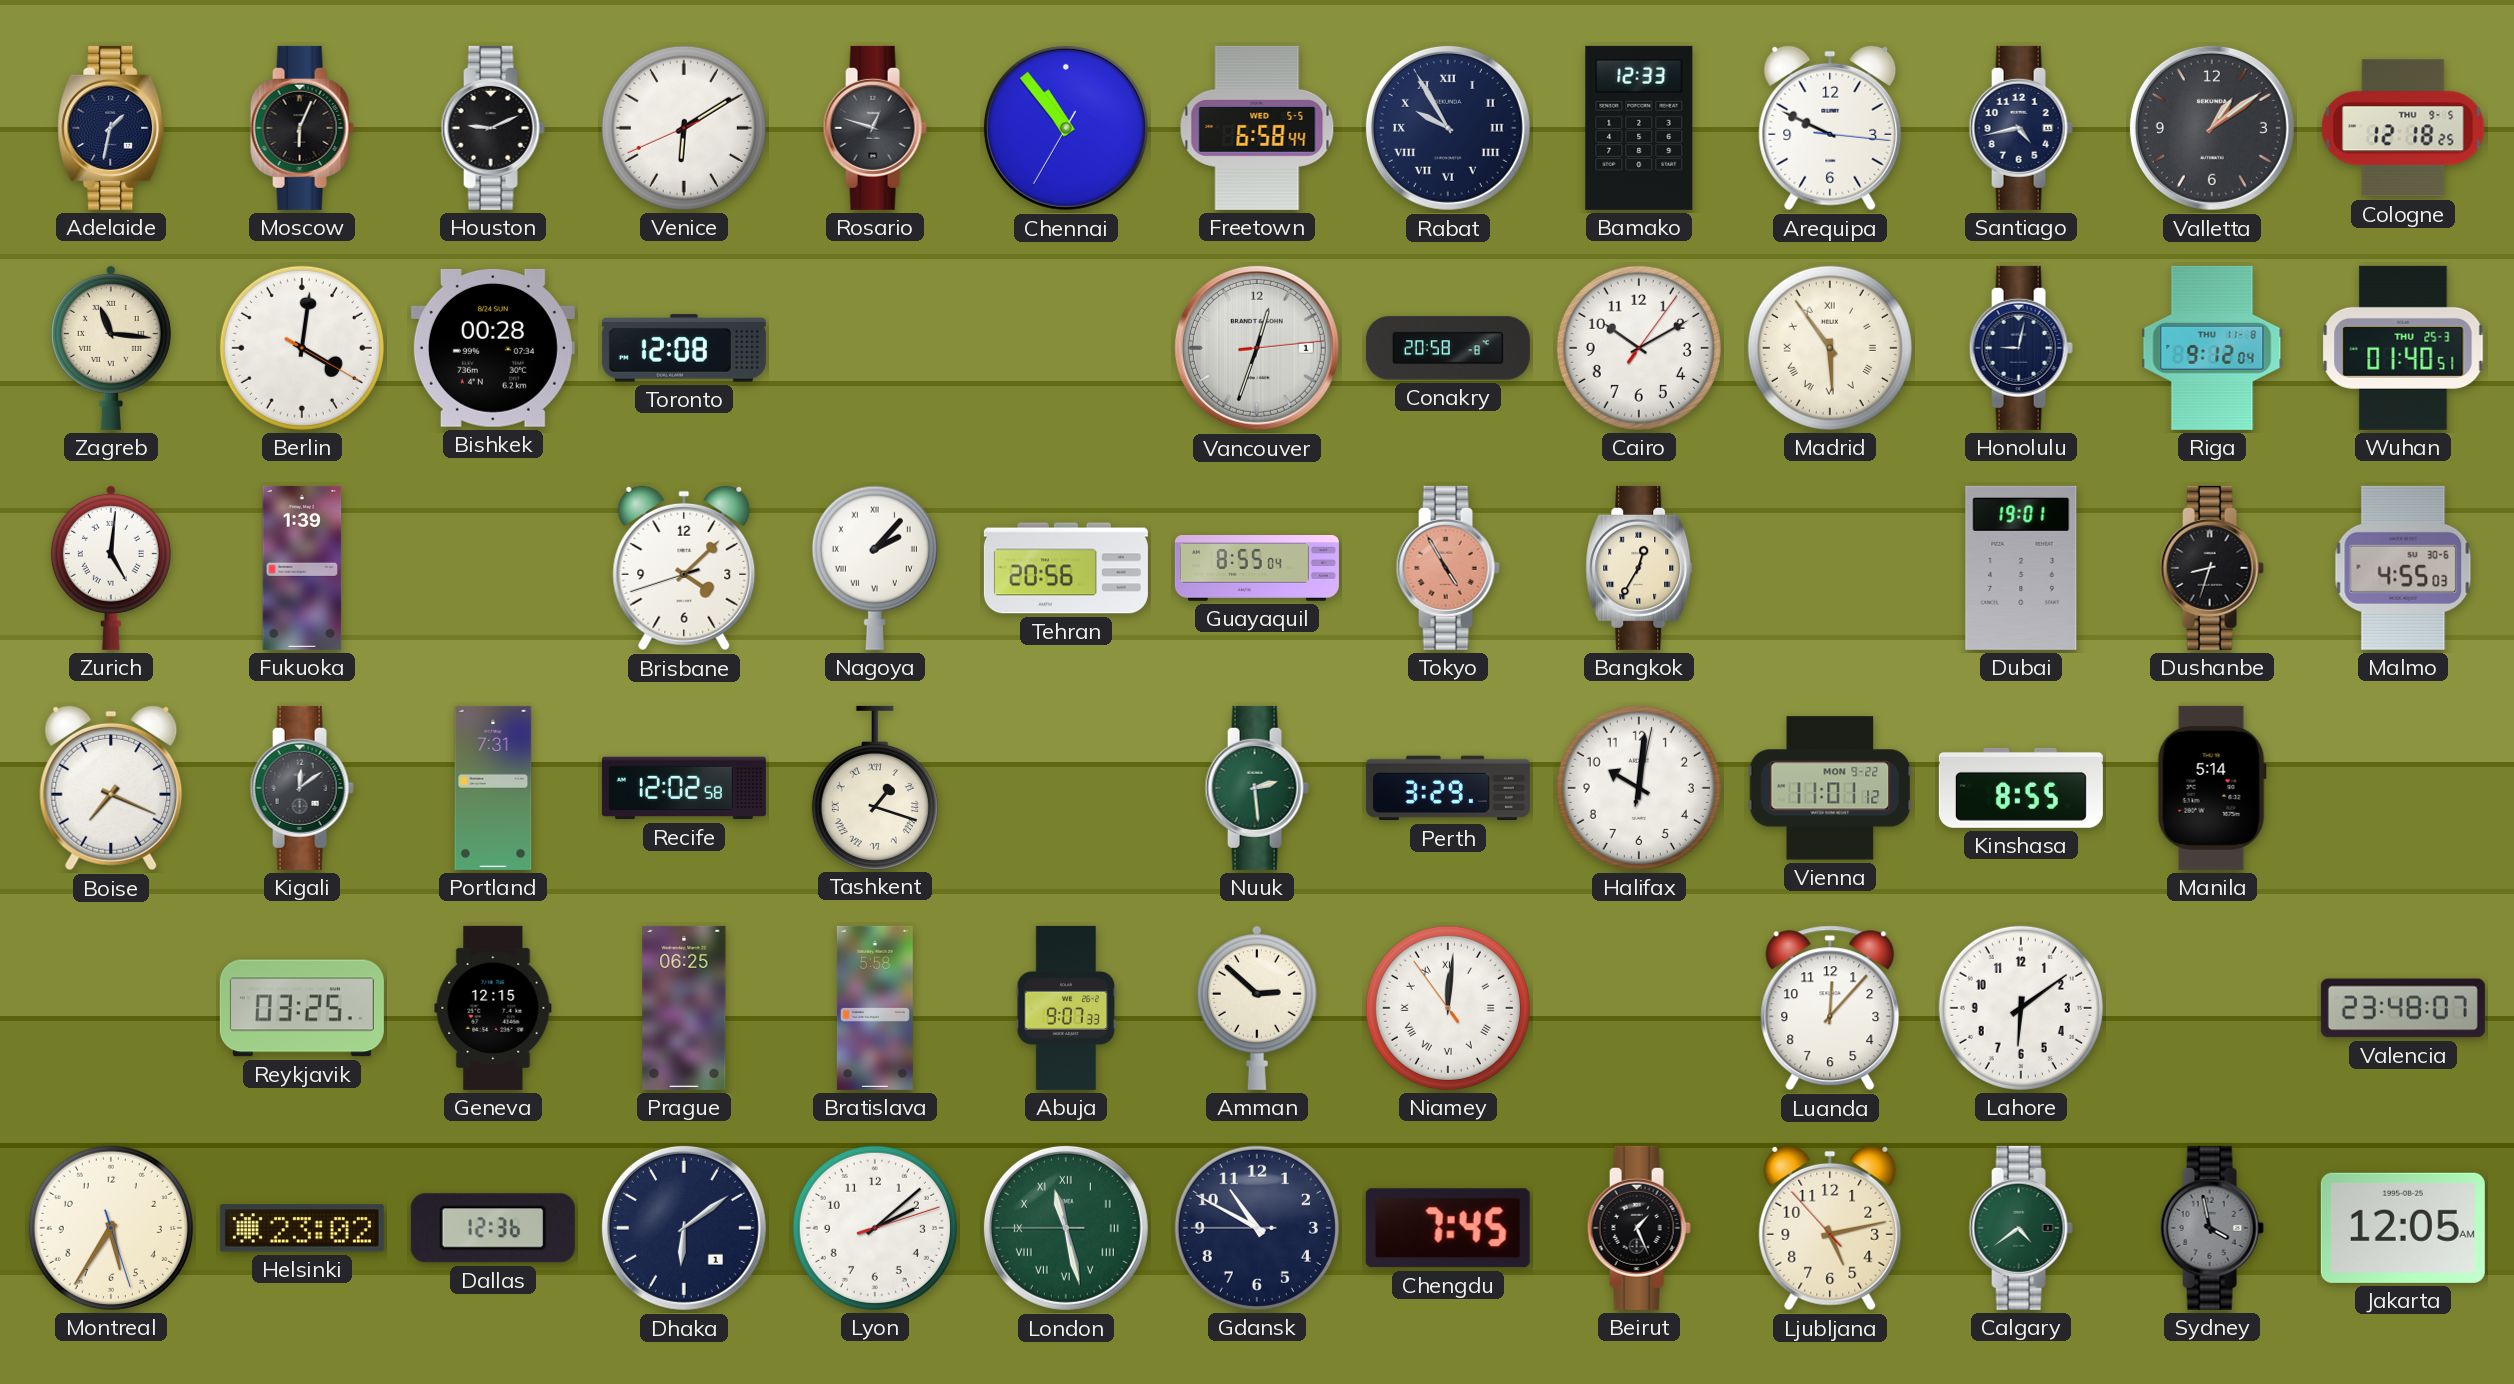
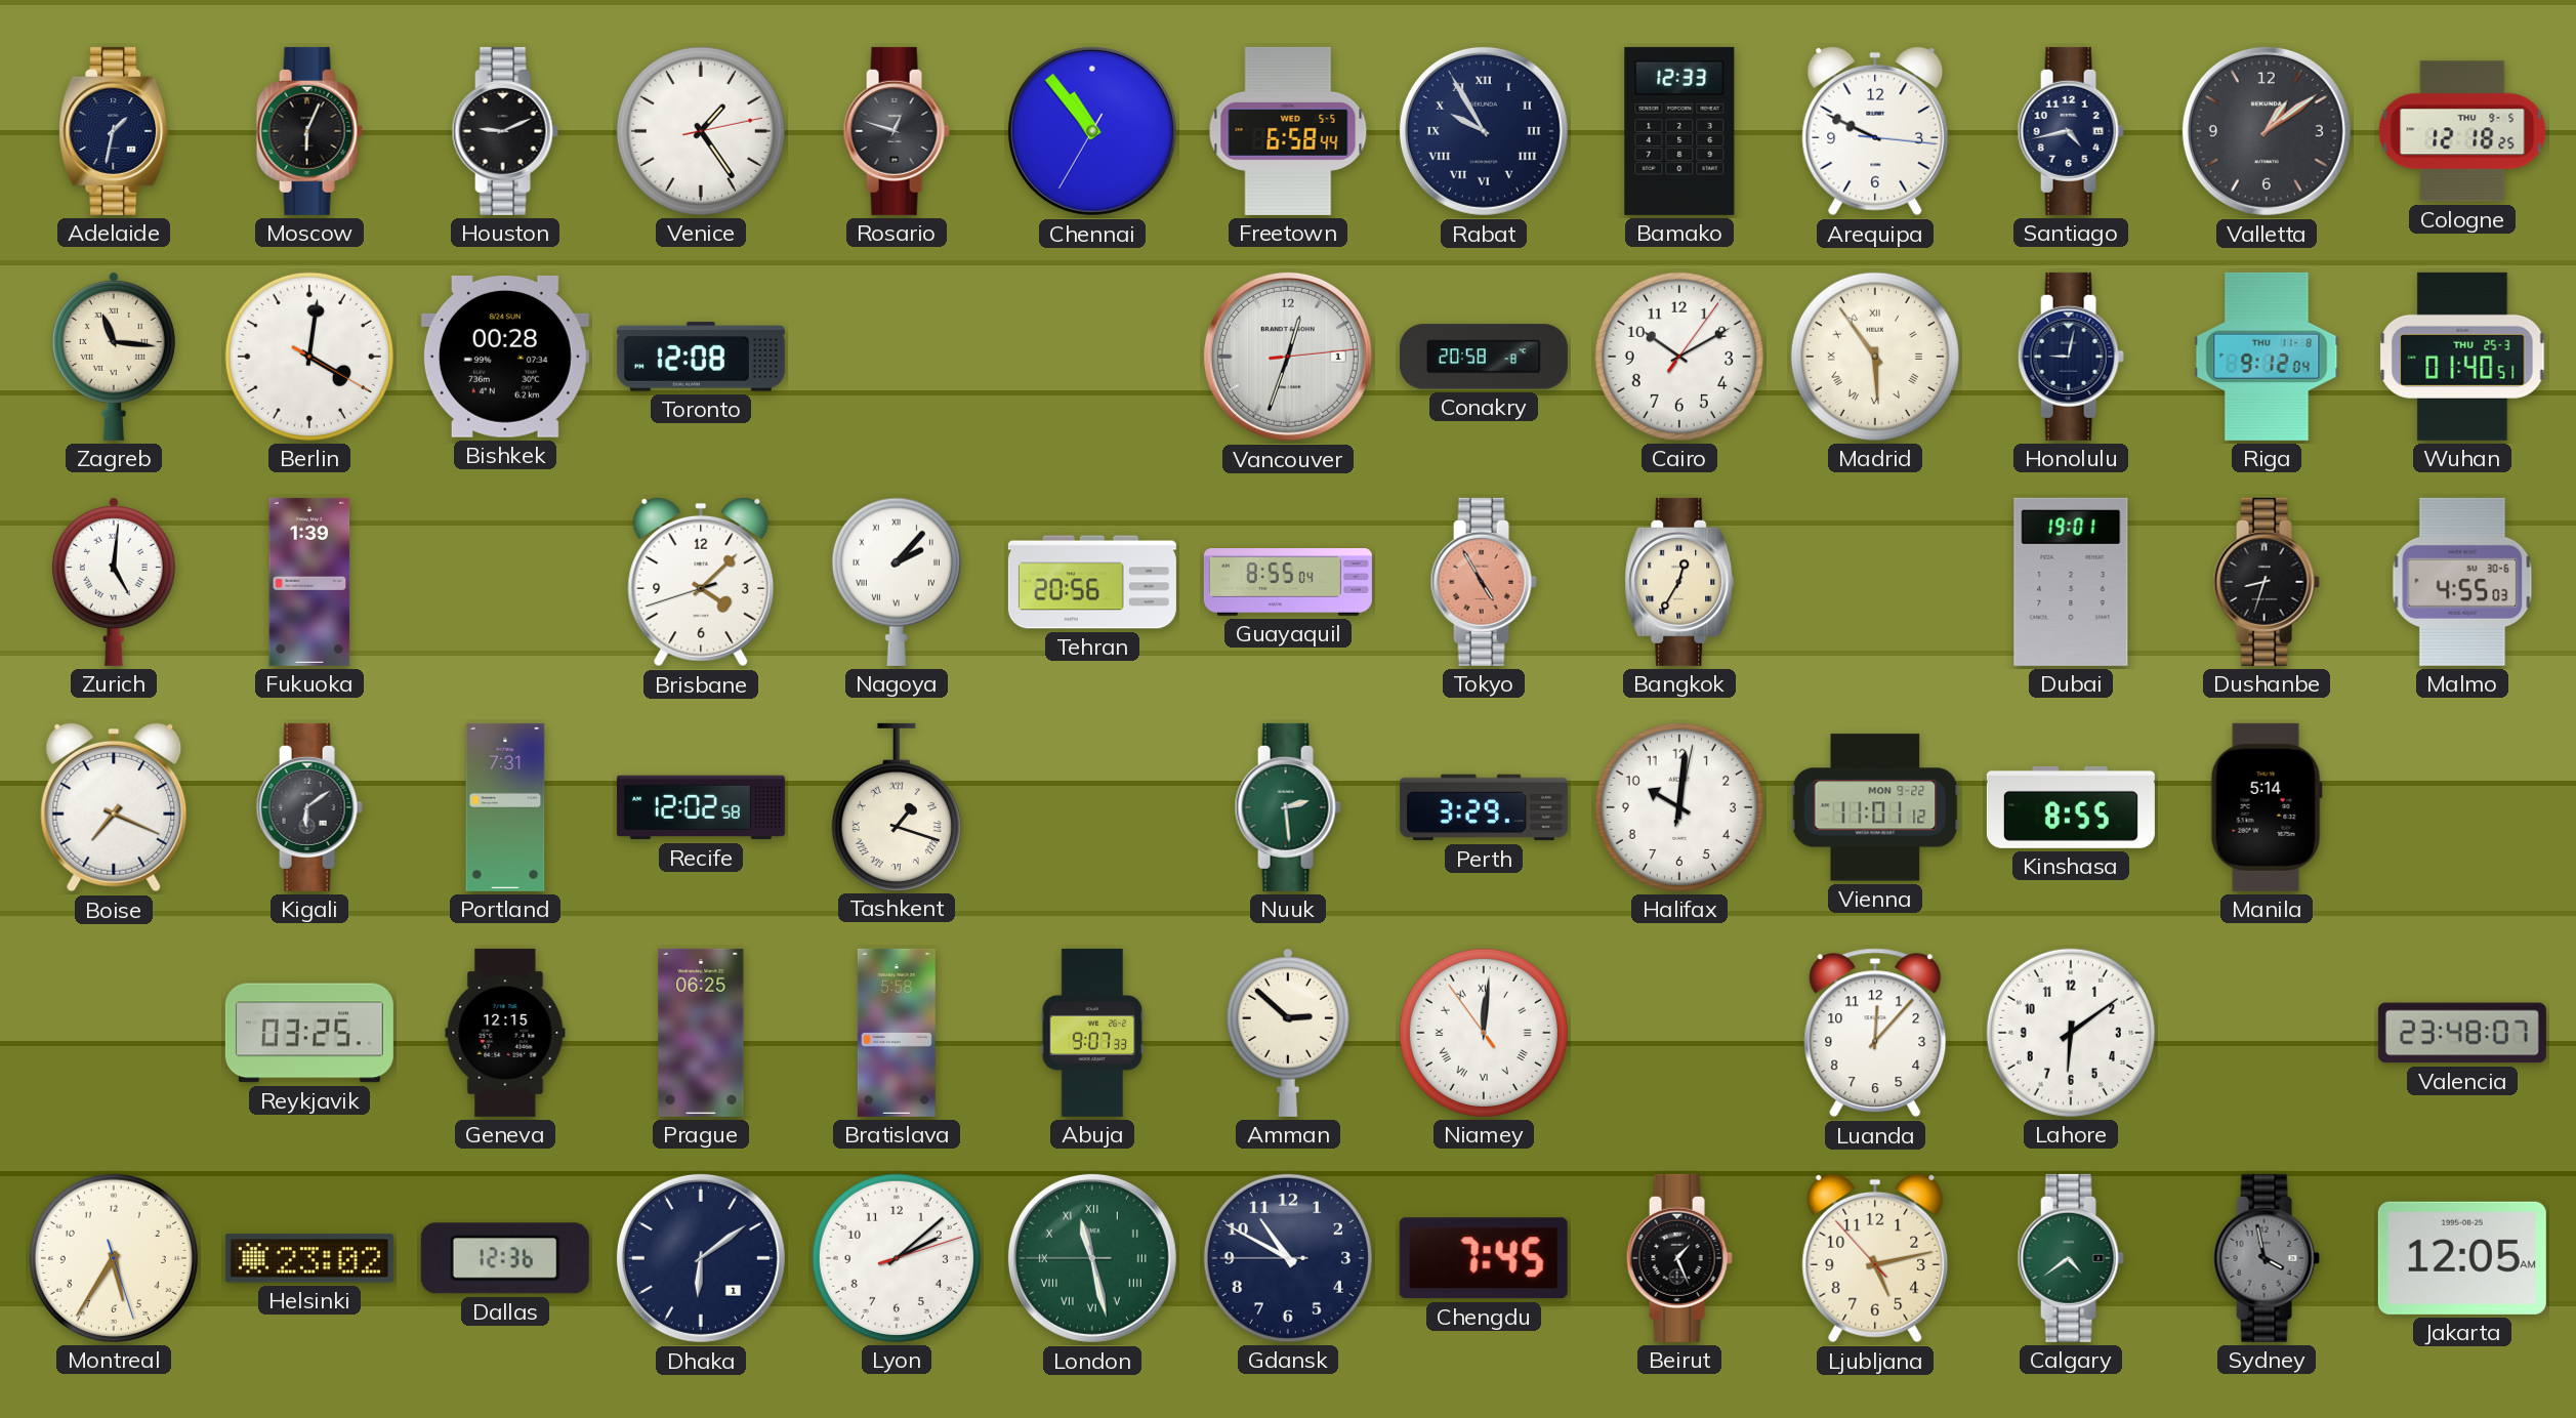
Venice: 6:09 -> 1:24 (701, 131)
Kigali: 12:09 -> 6:09 (309, 807)
